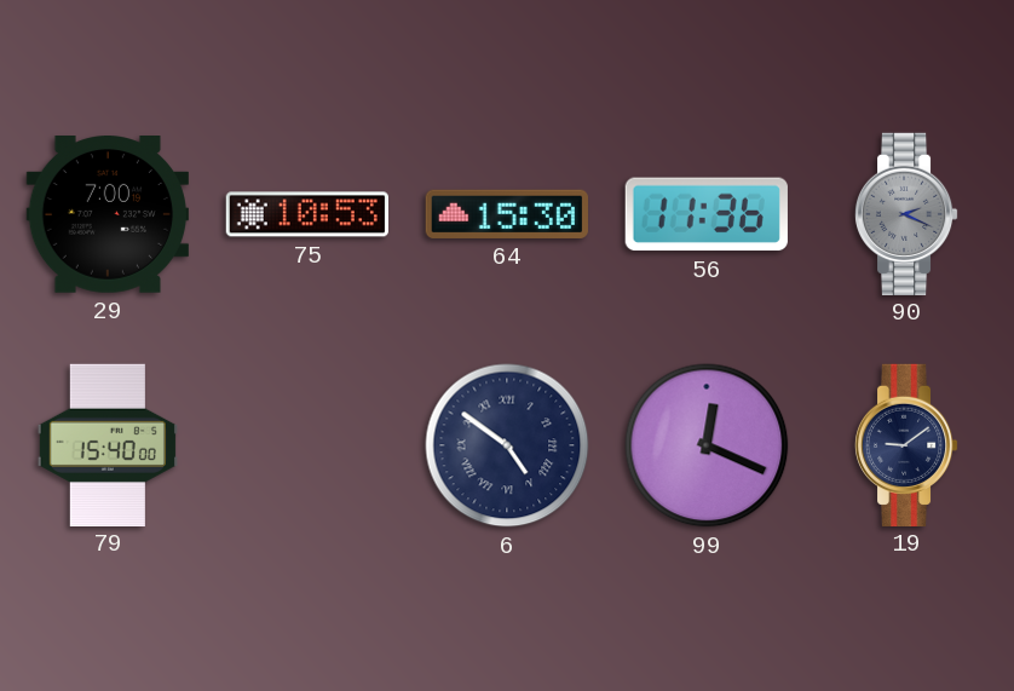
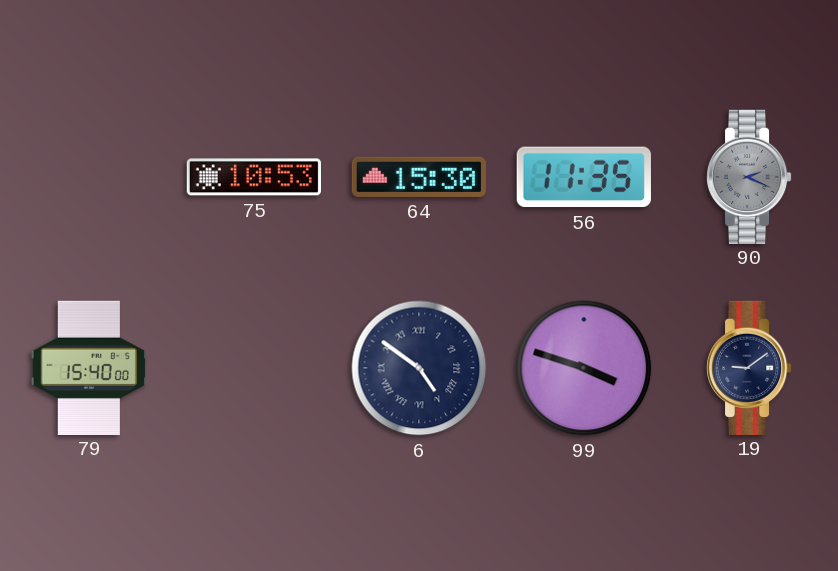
29: 7:00 -> none (108, 215)
56: 11:36 -> 11:35 (584, 177)
99: 12:19 -> 3:48 (584, 368)
